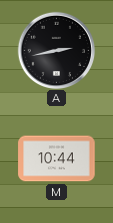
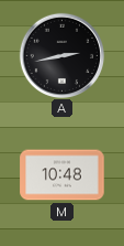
M: 10:44 -> 10:48 (63, 175)
